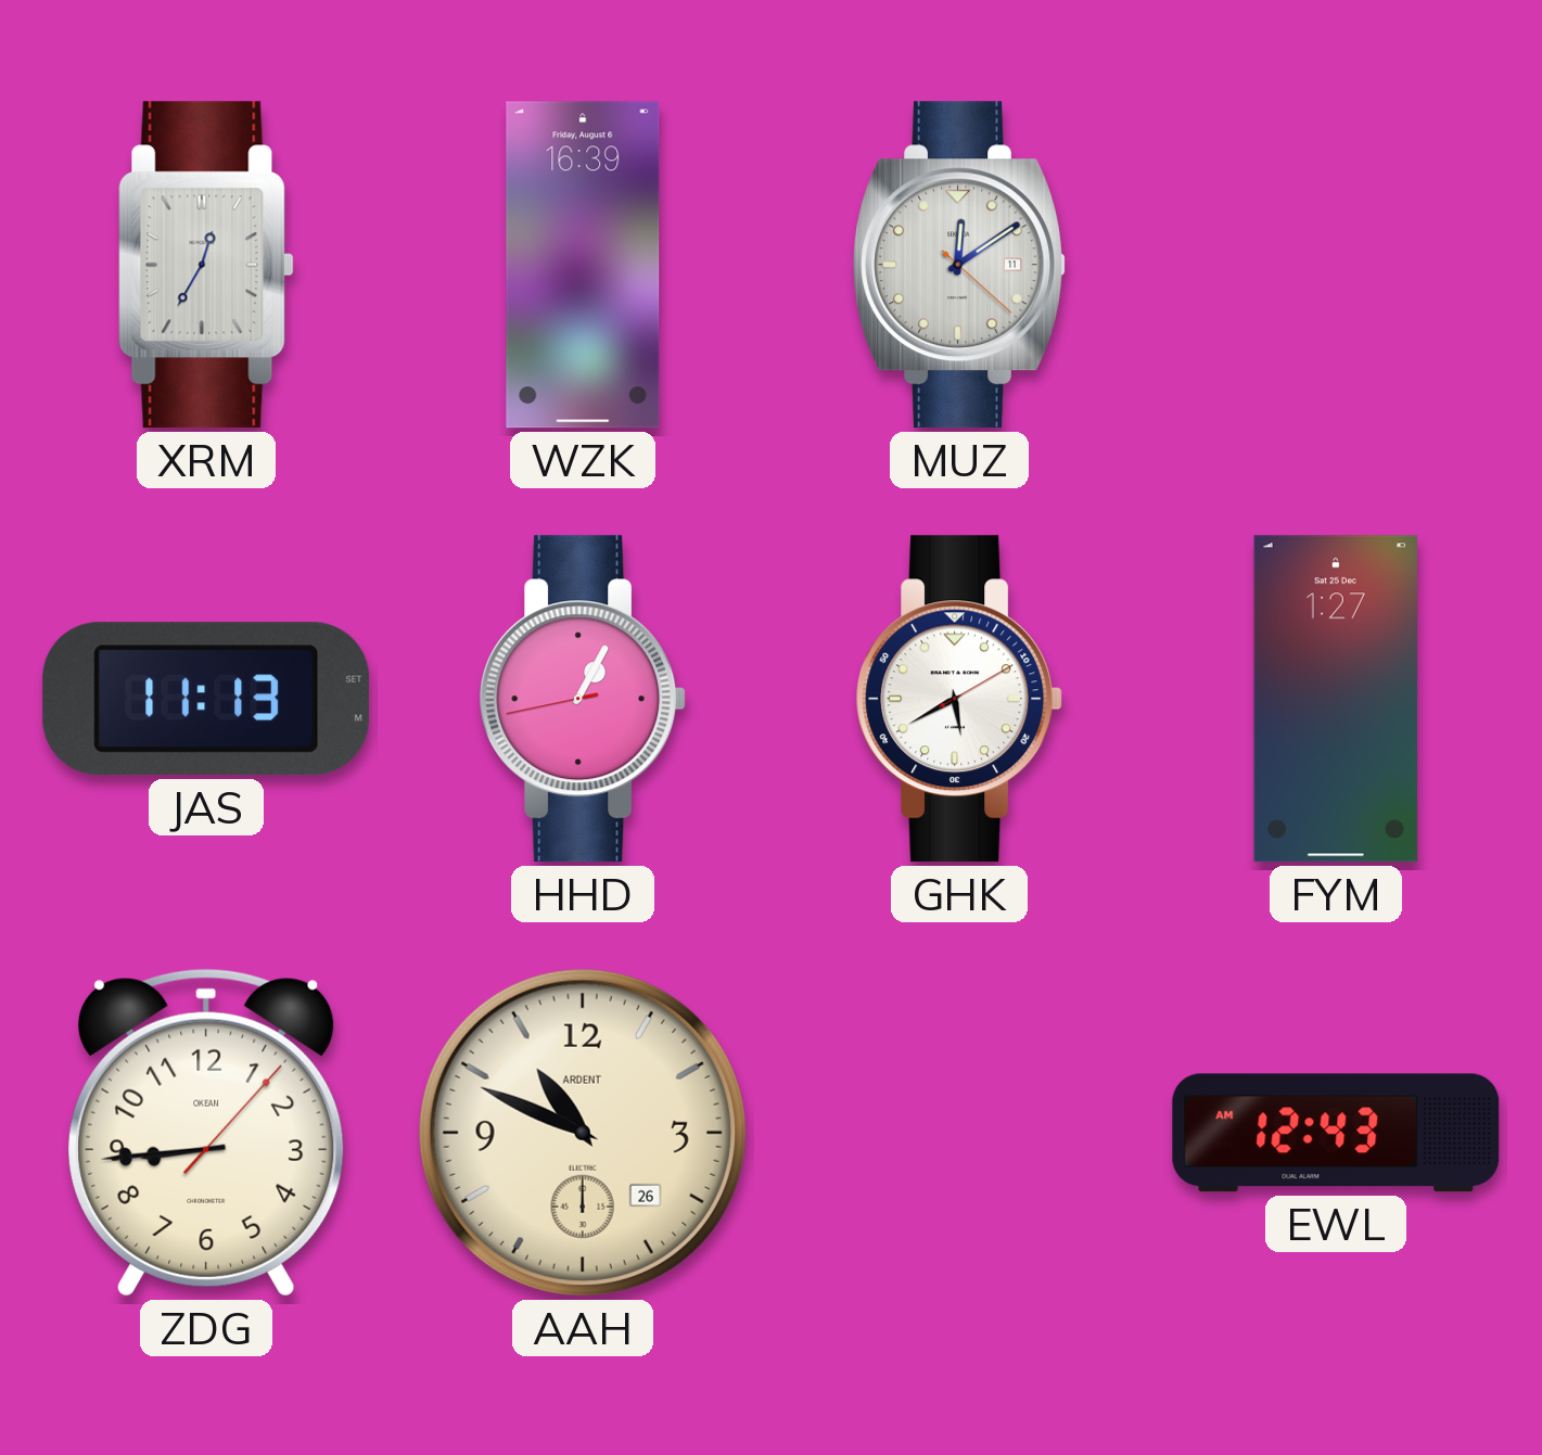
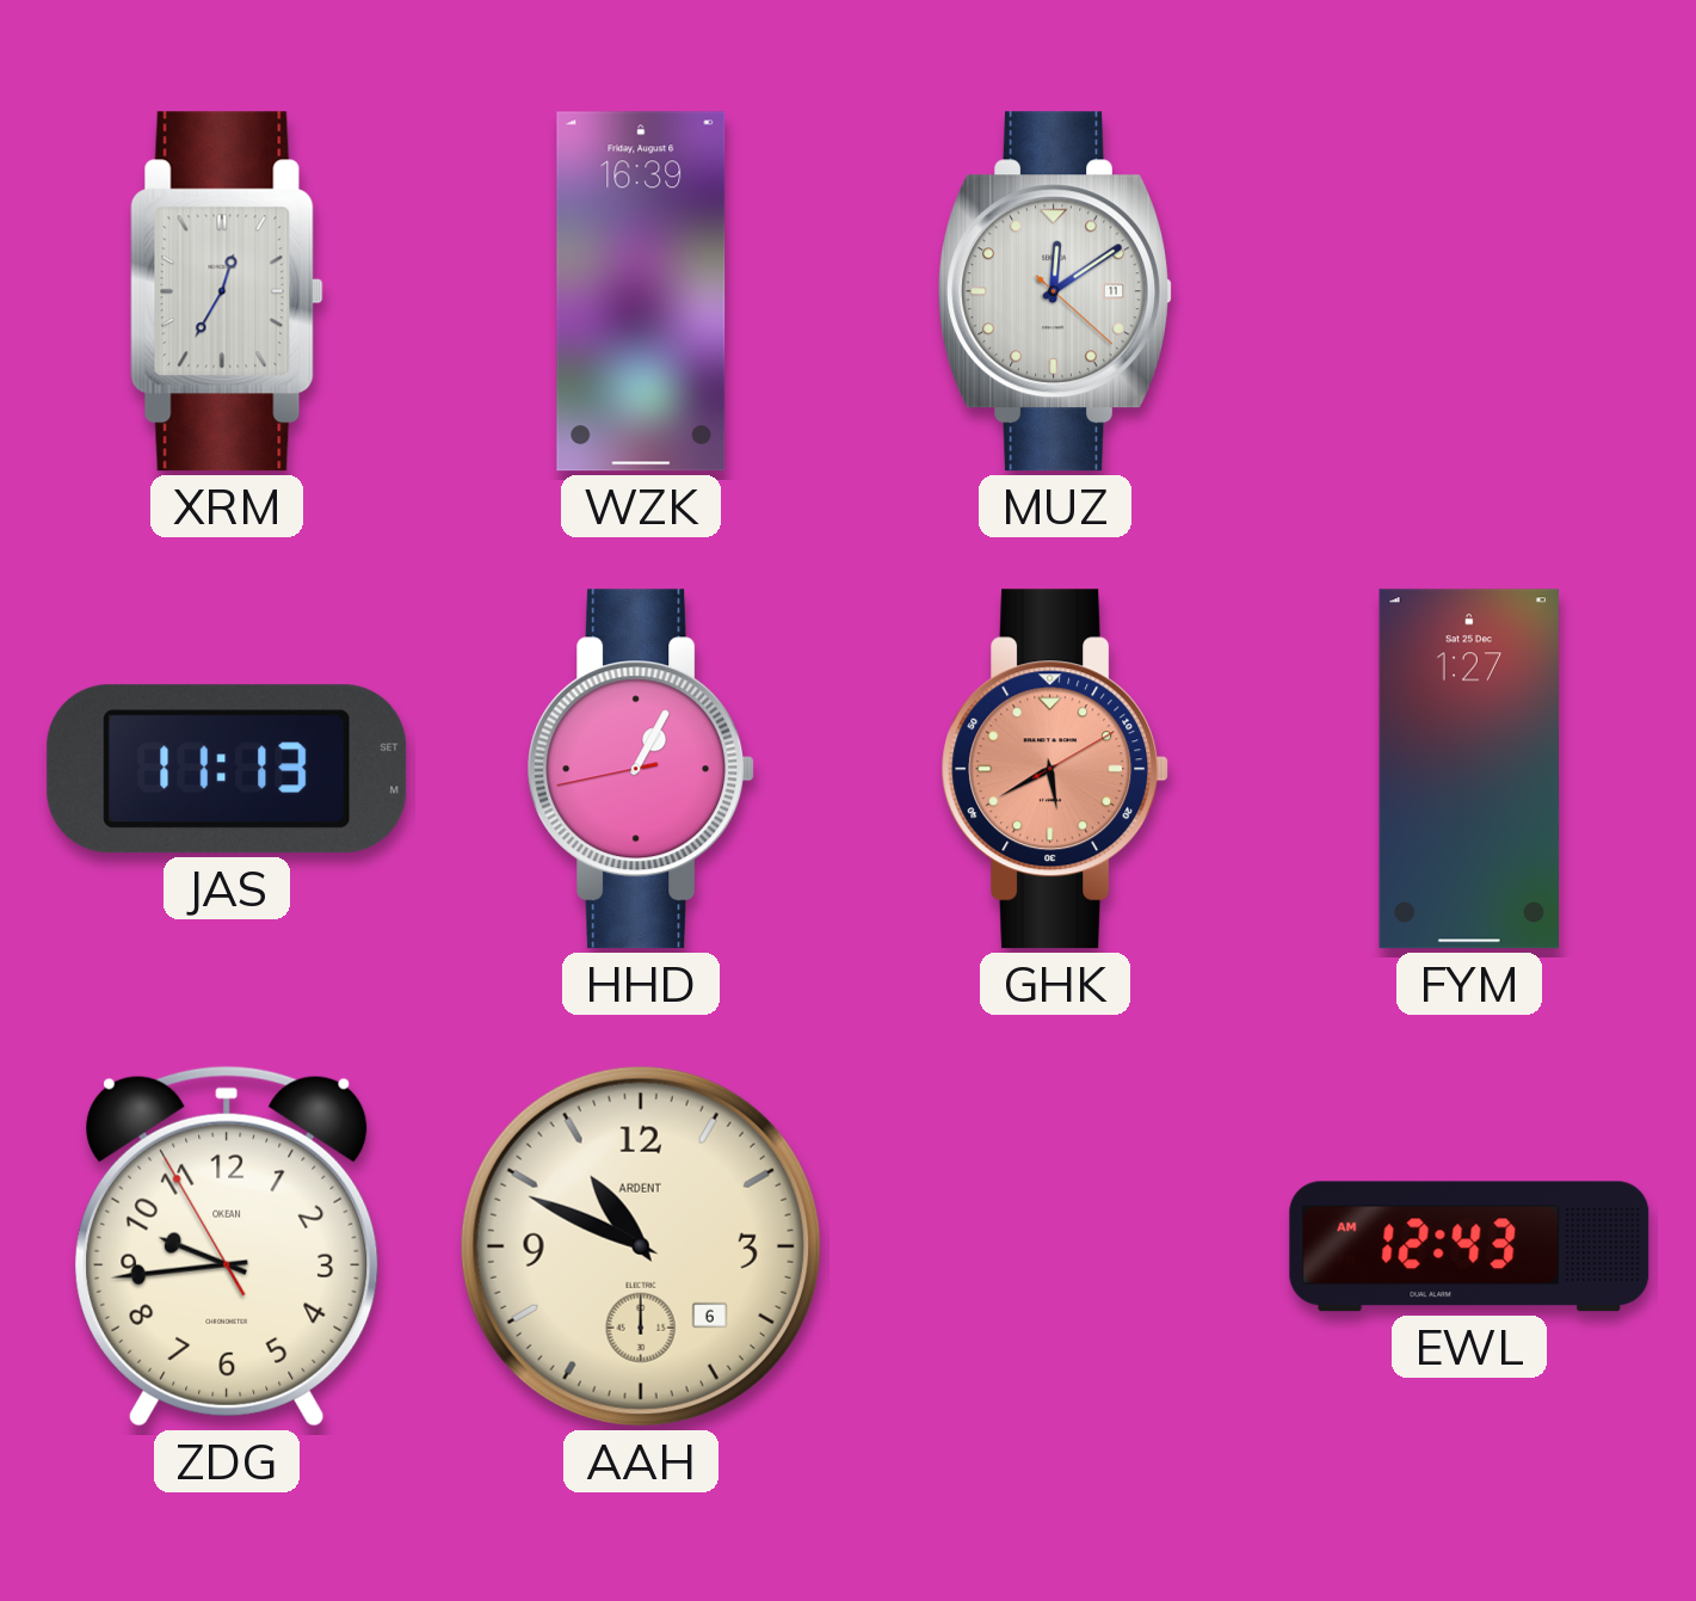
GHK dial: white -> salmon (1055, 769)
ZDG: 8:44 -> 9:43 (227, 1246)
AAH date: 26 -> 6 (641, 1246)
